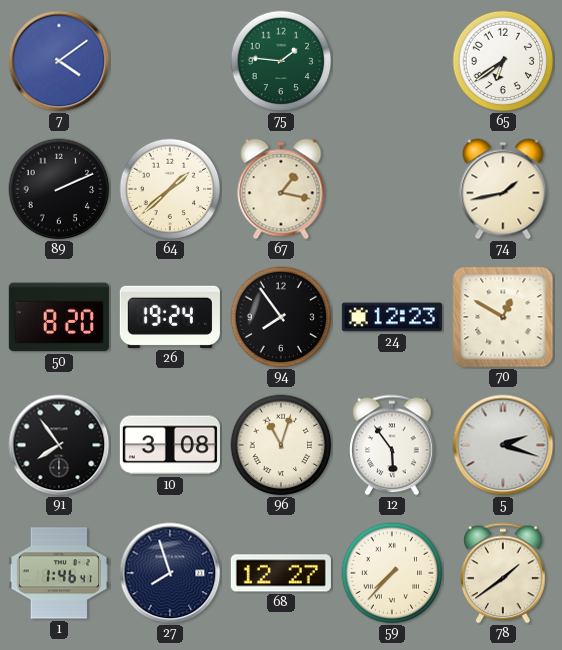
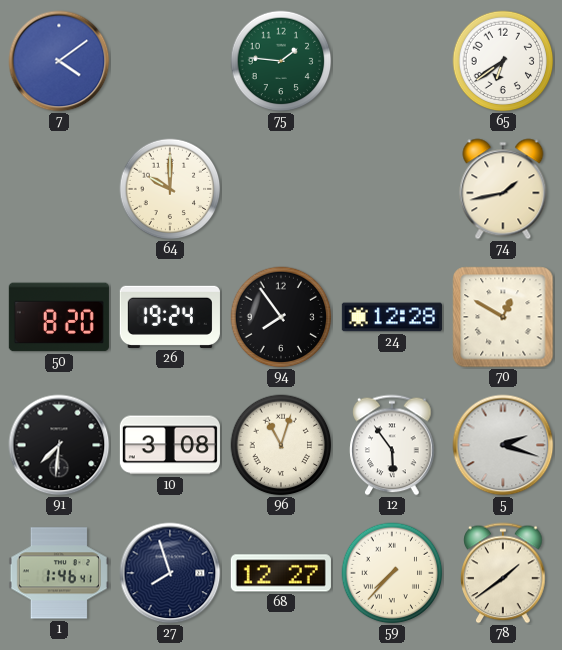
89: 2:11 -> none (59, 189)
64: 1:38 -> 10:00 (170, 189)
67: 1:17 -> none (281, 189)
24: 12:23 -> 12:28 (392, 317)
91: 7:54 -> 7:31 (59, 445)
